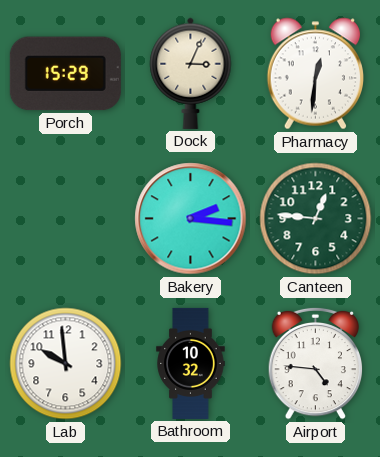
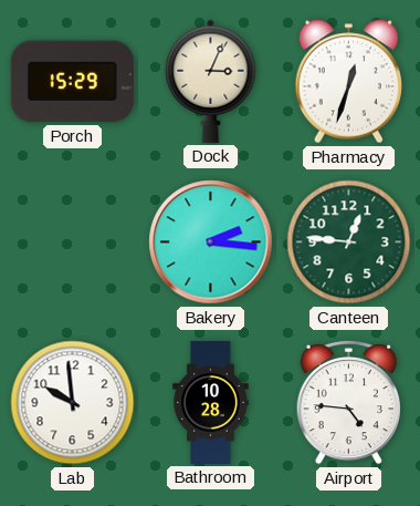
Pharmacy: 12:31 -> 12:33 (348, 82)
Bathroom: 10:32 -> 10:28 (211, 402)
